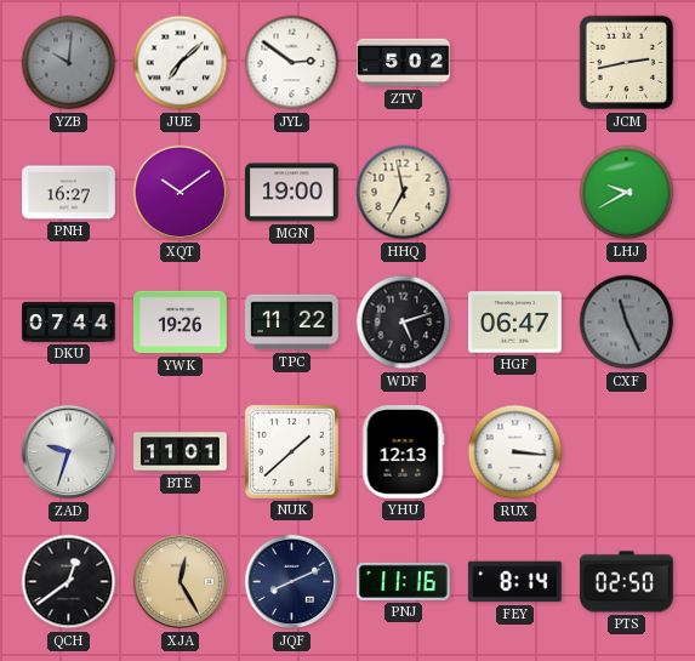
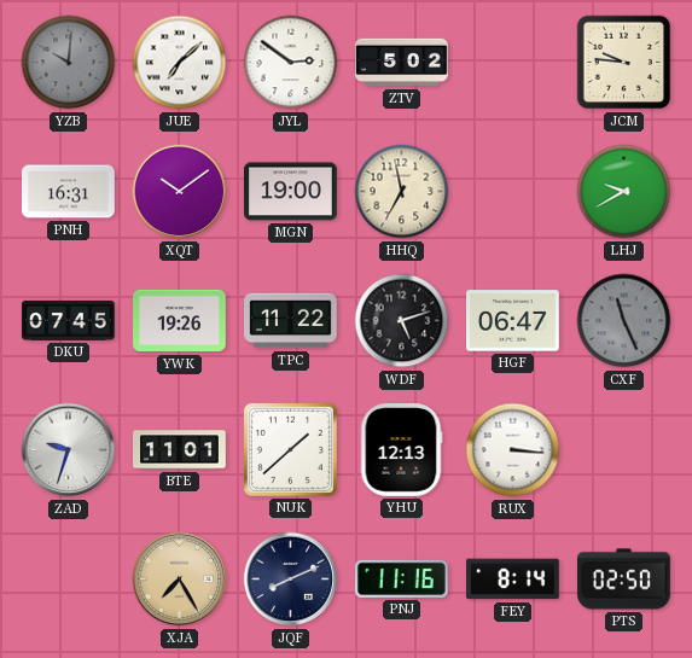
JCM: 2:43 -> 9:46 (624, 63)
PNH: 16:27 -> 16:31 (69, 192)
DKU: 07:44 -> 07:45 (69, 320)
QCH: 12:39 -> none (69, 582)
XJA: 12:25 -> 7:25 (180, 580)
